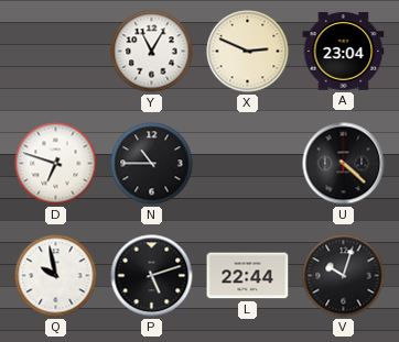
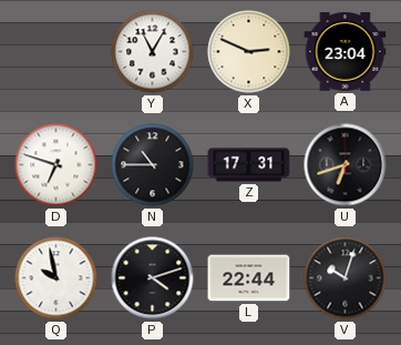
Z: none -> 17:31 (249, 165)
U: 4:22 -> 6:42 (346, 165)
P: 5:12 -> 4:12 (153, 278)
